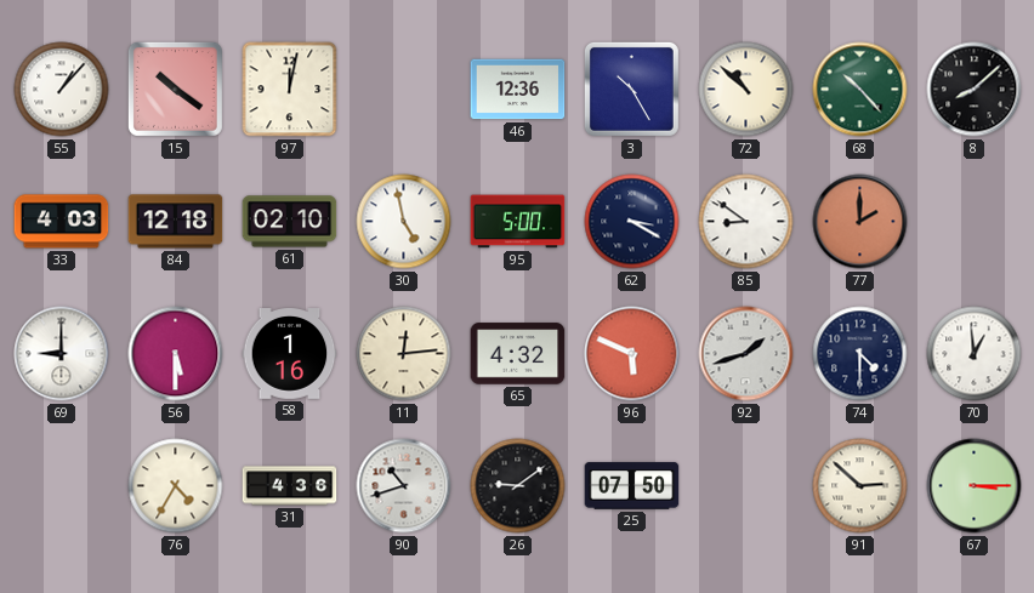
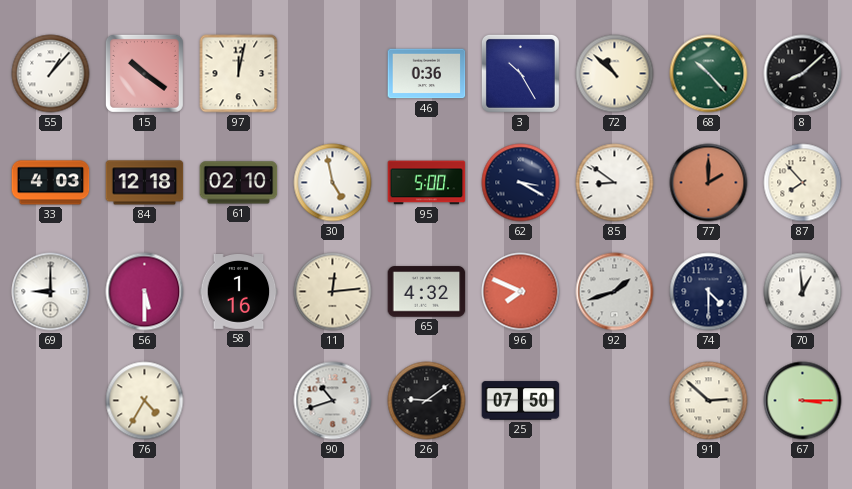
46: 12:36 -> 0:36 (427, 74)
87: none -> 7:53 (803, 183)
96: 5:49 -> 7:49 (521, 292)
31: 4:36 -> none (290, 486)
